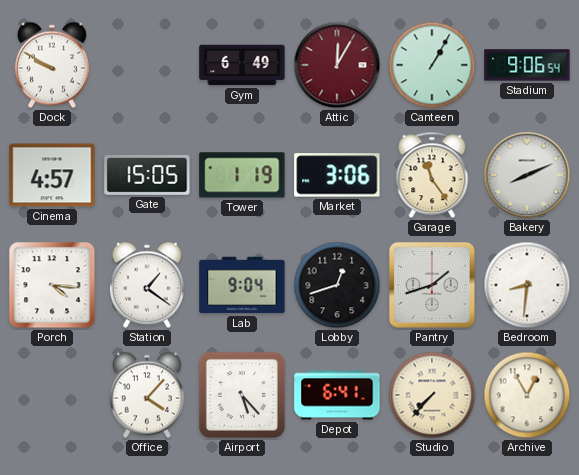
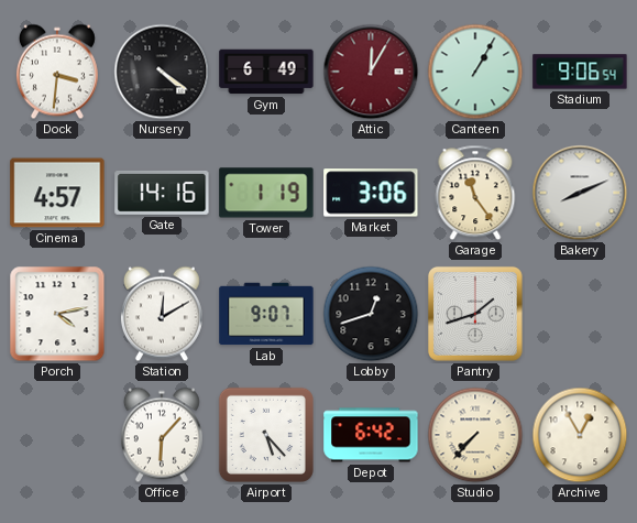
Dock: 9:50 -> 3:31 (57, 72)
Nursery: none -> 4:21 (162, 72)
Gate: 15:05 -> 14:16 (162, 193)
Porch: 4:16 -> 4:13 (57, 314)
Station: 1:21 -> 12:10 (162, 314)
Lab: 9:04 -> 9:07 (266, 314)
Bedroom: 8:31 -> none (527, 285)
Office: 4:07 -> 6:07 (162, 435)
Depot: 6:41 -> 6:42 (371, 435)
